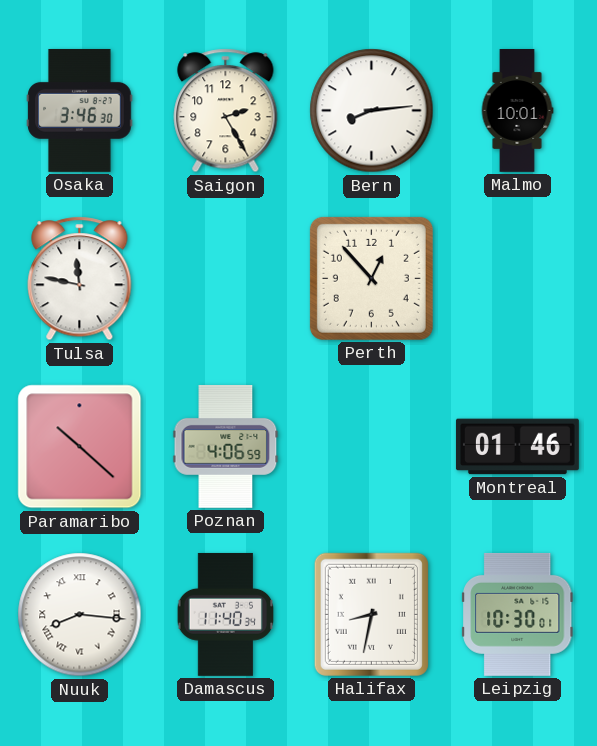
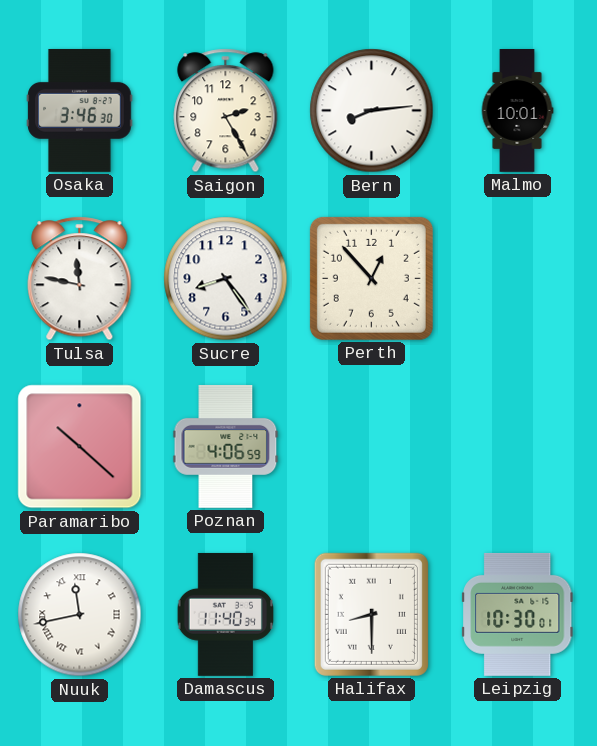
Sucre: none -> 8:24 (226, 279)
Montreal: 01:46 -> none (517, 447)
Nuuk: 8:16 -> 11:43 (80, 615)
Halifax: 8:32 -> 8:30 (371, 614)
